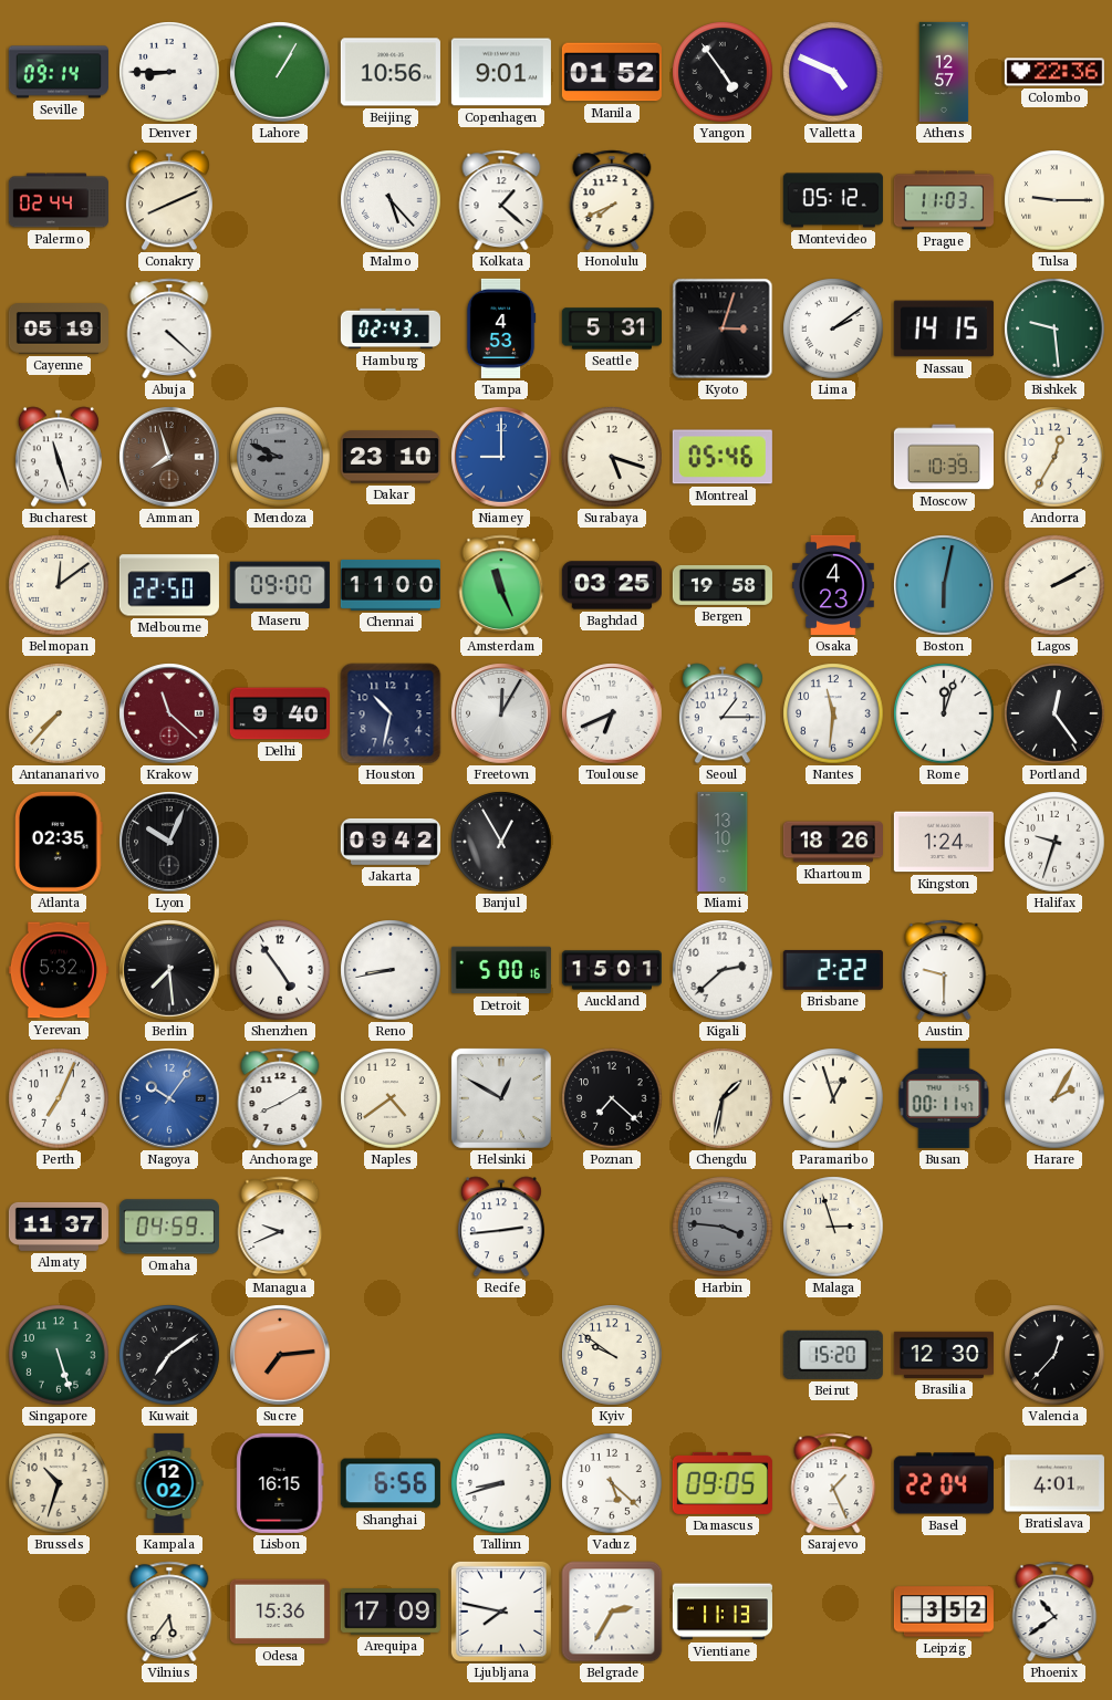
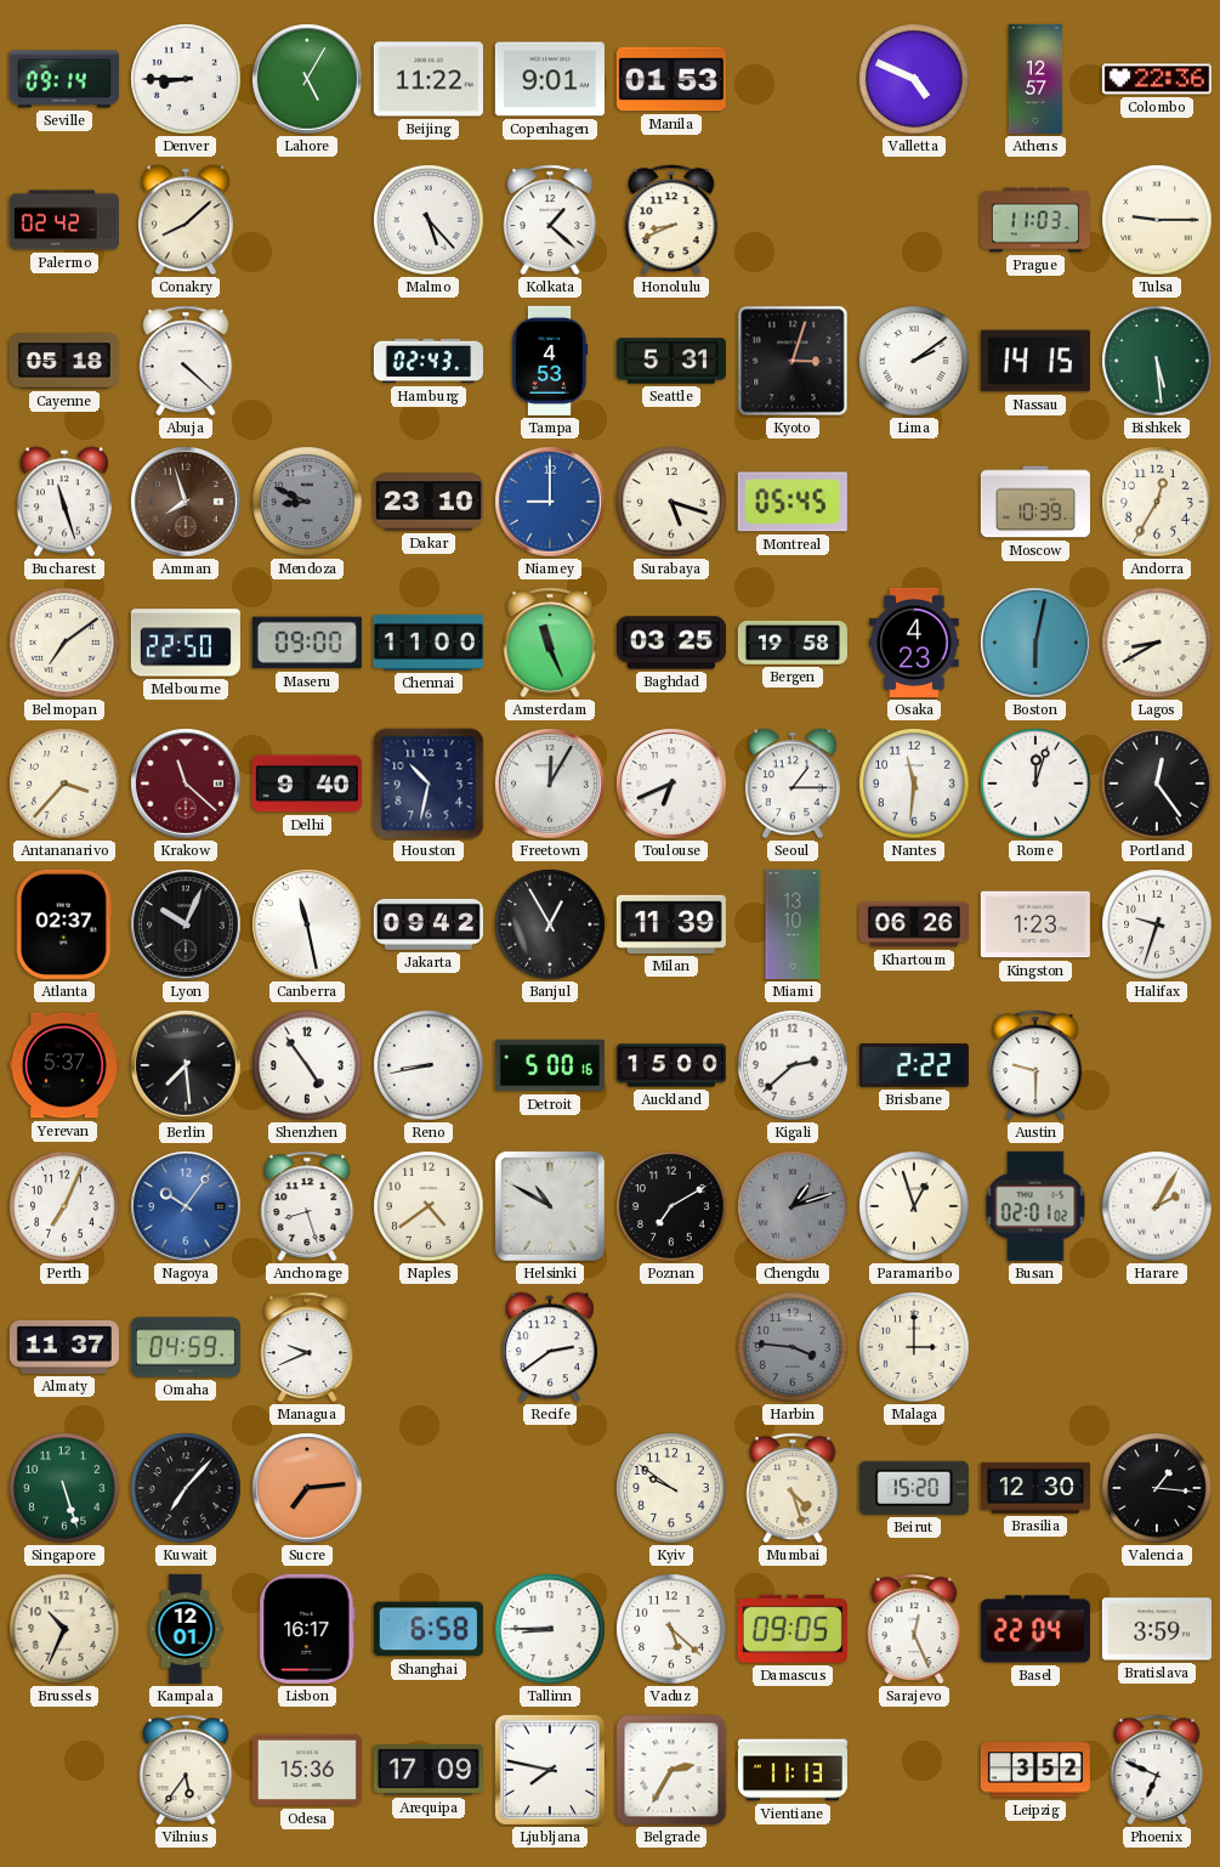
Lahore: 1:05 -> 5:05 (307, 79)
Beijing: 10:56 -> 11:22 (429, 79)
Manila: 01:52 -> 01:53 (671, 79)
Yangon: 4:54 -> none (723, 72)
Palermo: 02:44 -> 02:42 (64, 220)
Conakry: 8:11 -> 8:08 (186, 220)
Honolulu: 7:41 -> 8:41 (671, 220)
Montevideo: 05:12 -> none (833, 200)
Cayenne: 05:19 -> 05:18 (64, 361)
Bishkek: 9:29 -> 5:29 (1157, 361)
Montreal: 05:46 -> 05:45 (793, 502)
Belmopan: 12:09 -> 7:09 (64, 643)
Lagos: 2:10 -> 8:40 (1157, 643)
Antananarivo: 7:37 -> 3:37 (64, 783)
Atlanta: 02:35 -> 02:37 (64, 924)
Canberra: none -> 11:28 (307, 924)
Milan: none -> 11:39 (671, 924)
Khartoum: 18:26 -> 06:26 (914, 924)
Kingston: 1:24 -> 1:23 (1035, 924)
Yerevan: 5:32 -> 5:37 (64, 1065)
Auckland: 15:01 -> 15:00 (671, 1065)
Anchorage: 8:10 -> 8:27 (307, 1206)
Helsinki: 12:50 -> 10:50 (550, 1206)
Poznan: 7:22 -> 7:10 (671, 1206)
Chengdu: 1:32 -> 1:12 (793, 1206)
Chengdu dial: cream -> grey (793, 1206)
Busan: 00:11 -> 02:01 (1035, 1206)
Recife: 2:44 -> 2:39 (550, 1347)
Malaga: 2:57 -> 3:00 (914, 1347)
Kuwait: 7:09 -> 7:07 (186, 1488)
Mumbai: none -> 4:27 (793, 1488)
Valencia: 12:37 -> 1:16 (1157, 1488)
Brussels: 10:33 -> 10:34 (64, 1629)
Kampala: 12:02 -> 12:01 (186, 1629)
Lisbon: 16:15 -> 16:17 (307, 1629)
Shanghai: 6:56 -> 6:58 (429, 1629)
Tallinn: 8:42 -> 8:45 (550, 1629)
Sarajevo: 1:26 -> 12:26 (914, 1629)
Bratislava: 4:01 -> 3:59 (1157, 1629)
Phoenix: 10:39 -> 6:49 (1157, 1770)
